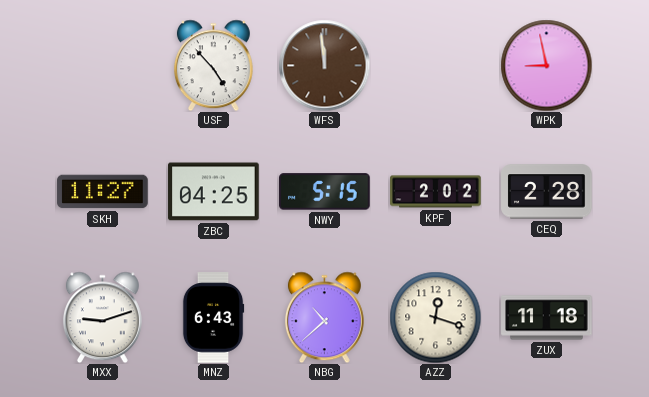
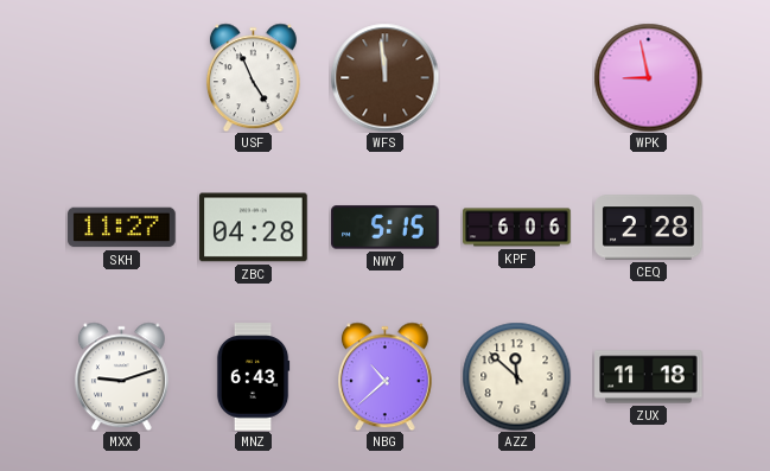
USF: 4:53 -> 4:56 (253, 77)
ZBC: 04:25 -> 04:28 (254, 228)
KPF: 2:02 -> 6:06 (517, 228)
AZZ: 12:18 -> 11:52 (516, 376)
